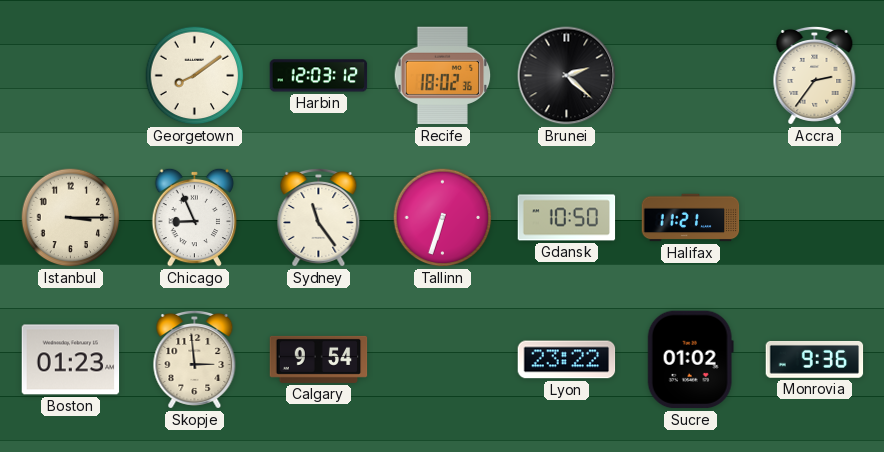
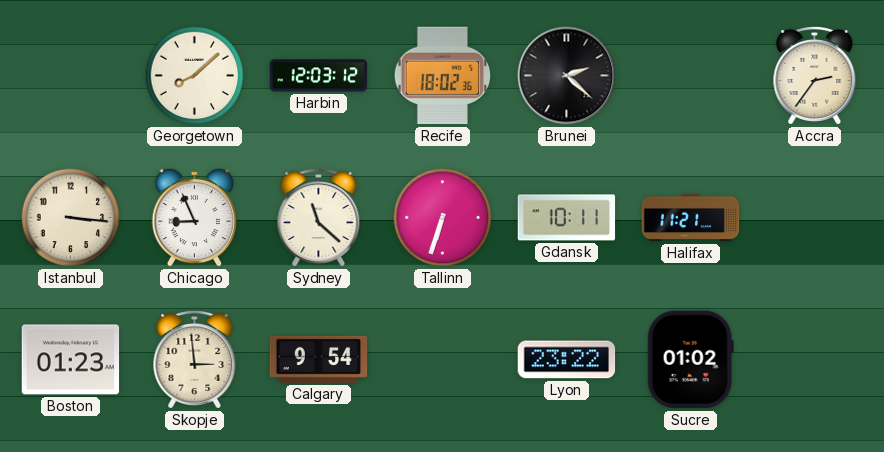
Georgetown: 8:09 -> 8:08 (195, 76)
Istanbul: 3:15 -> 3:16 (71, 218)
Sydney: 11:24 -> 11:22 (319, 217)
Gdansk: 10:50 -> 10:11 (567, 218)
Monrovia: 9:36 -> none (815, 359)
